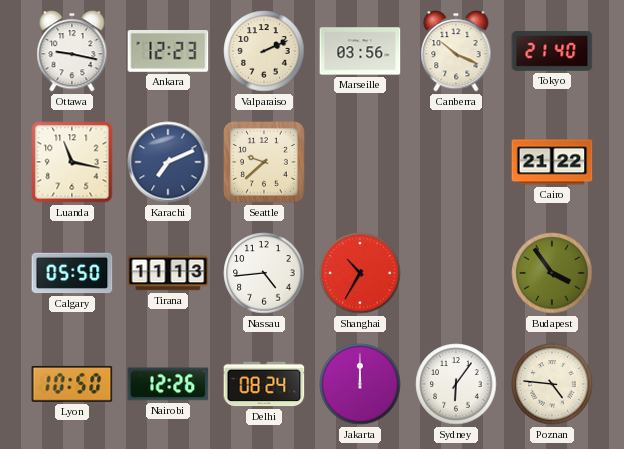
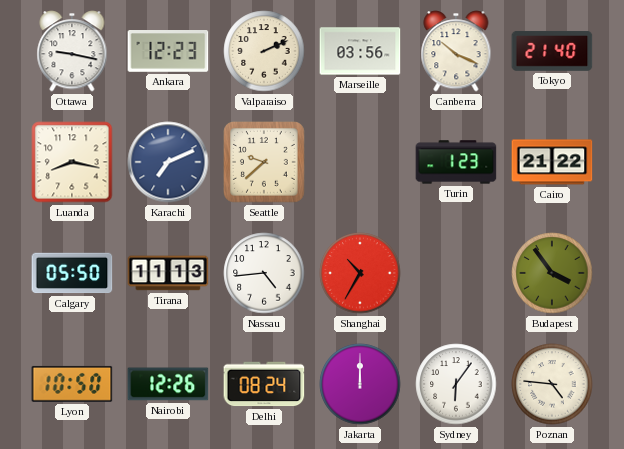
Luanda: 11:17 -> 8:17 (72, 162)
Turin: none -> 1:23 (456, 162)
